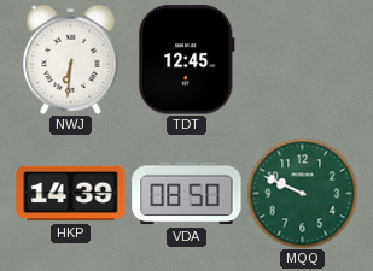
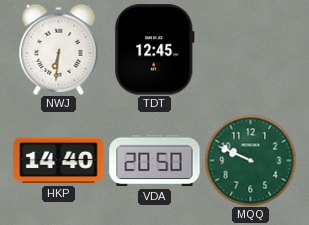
HKP: 14:39 -> 14:40 (59, 161)
VDA: 08:50 -> 20:50 (155, 161)
